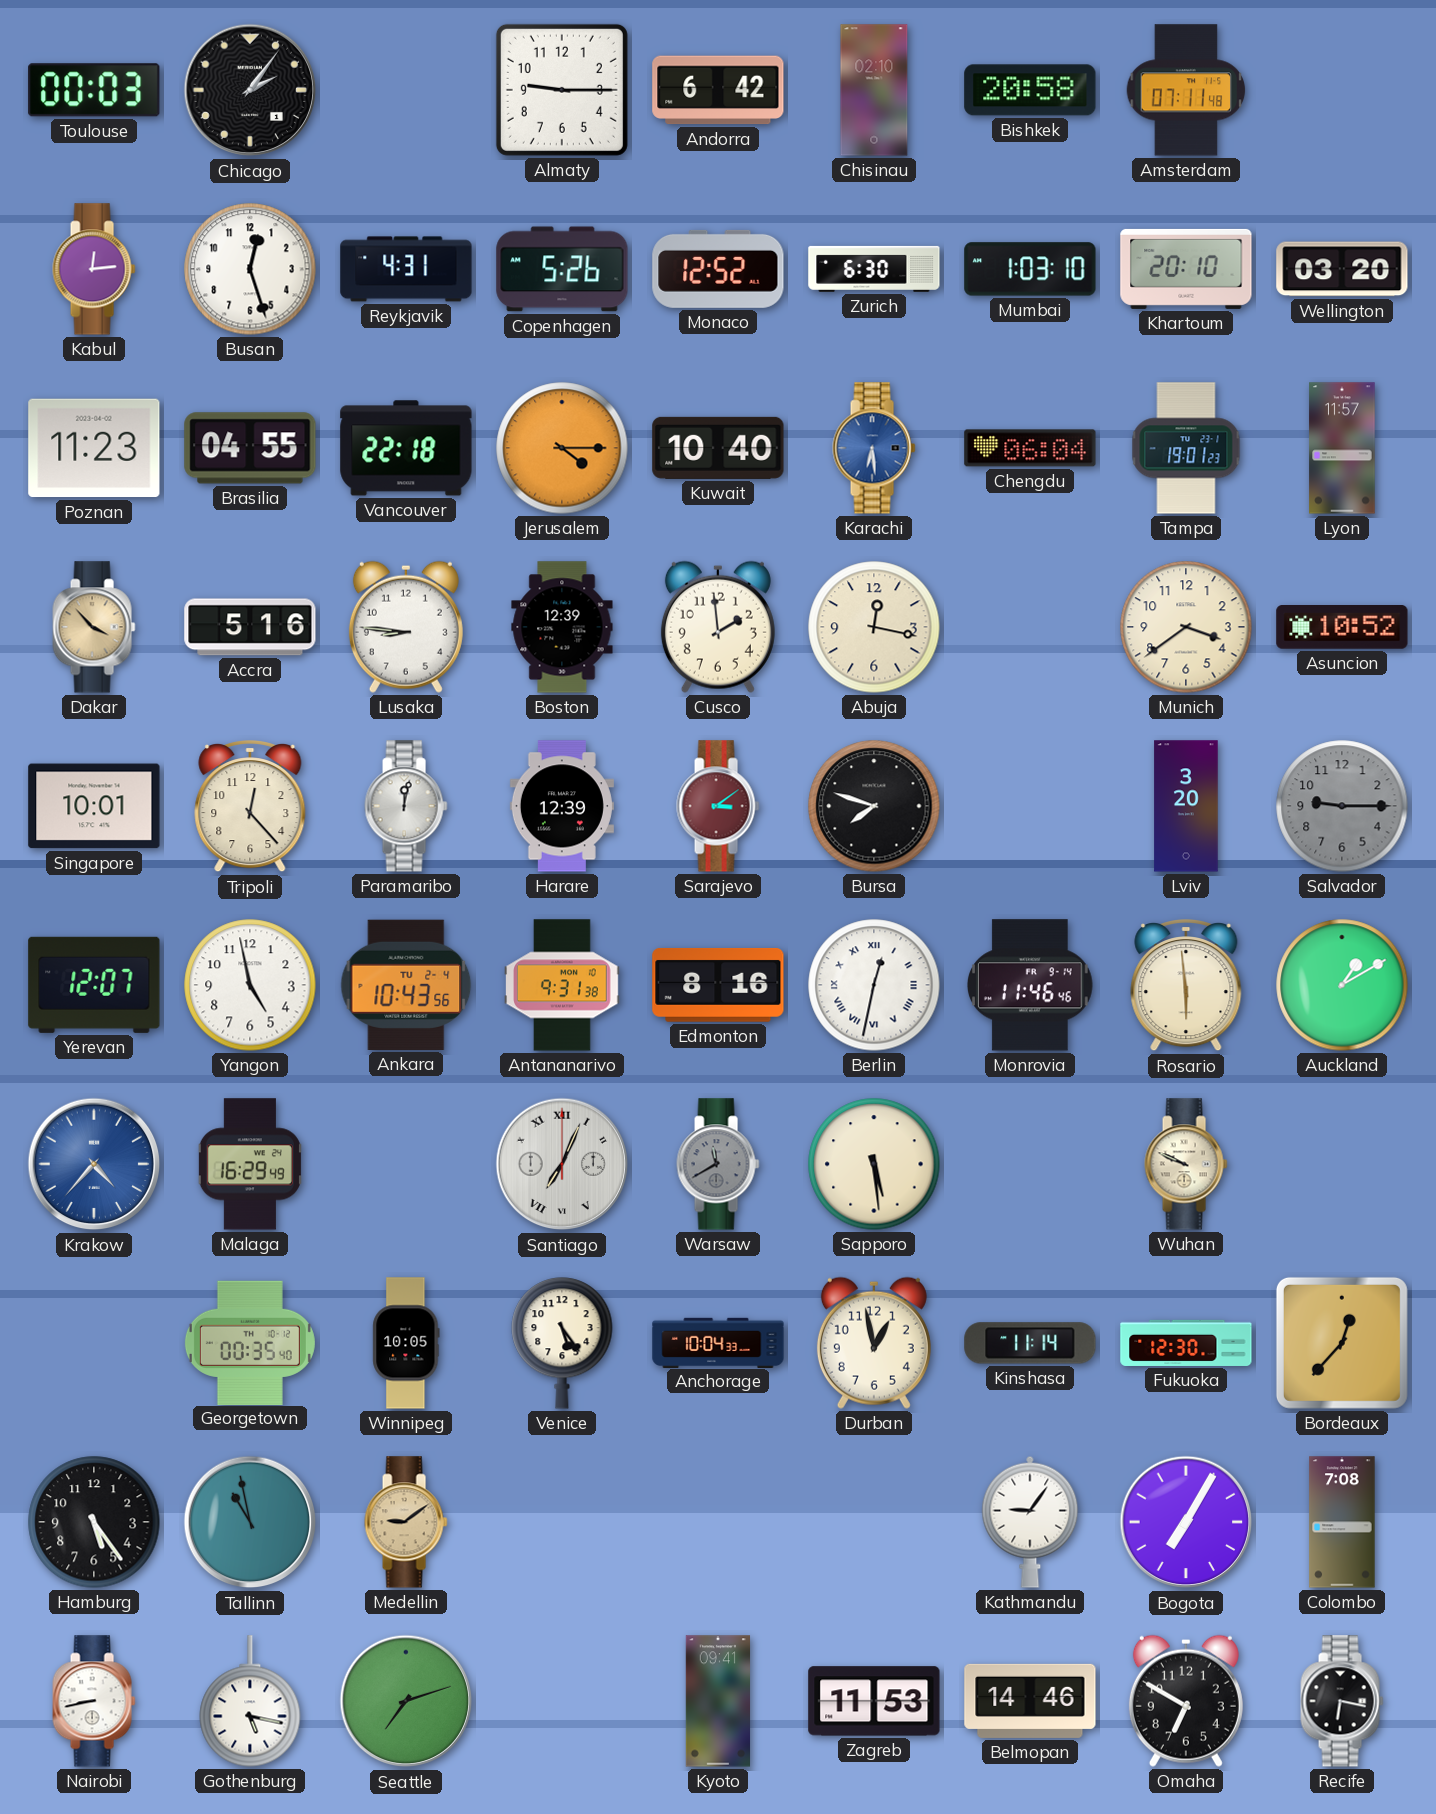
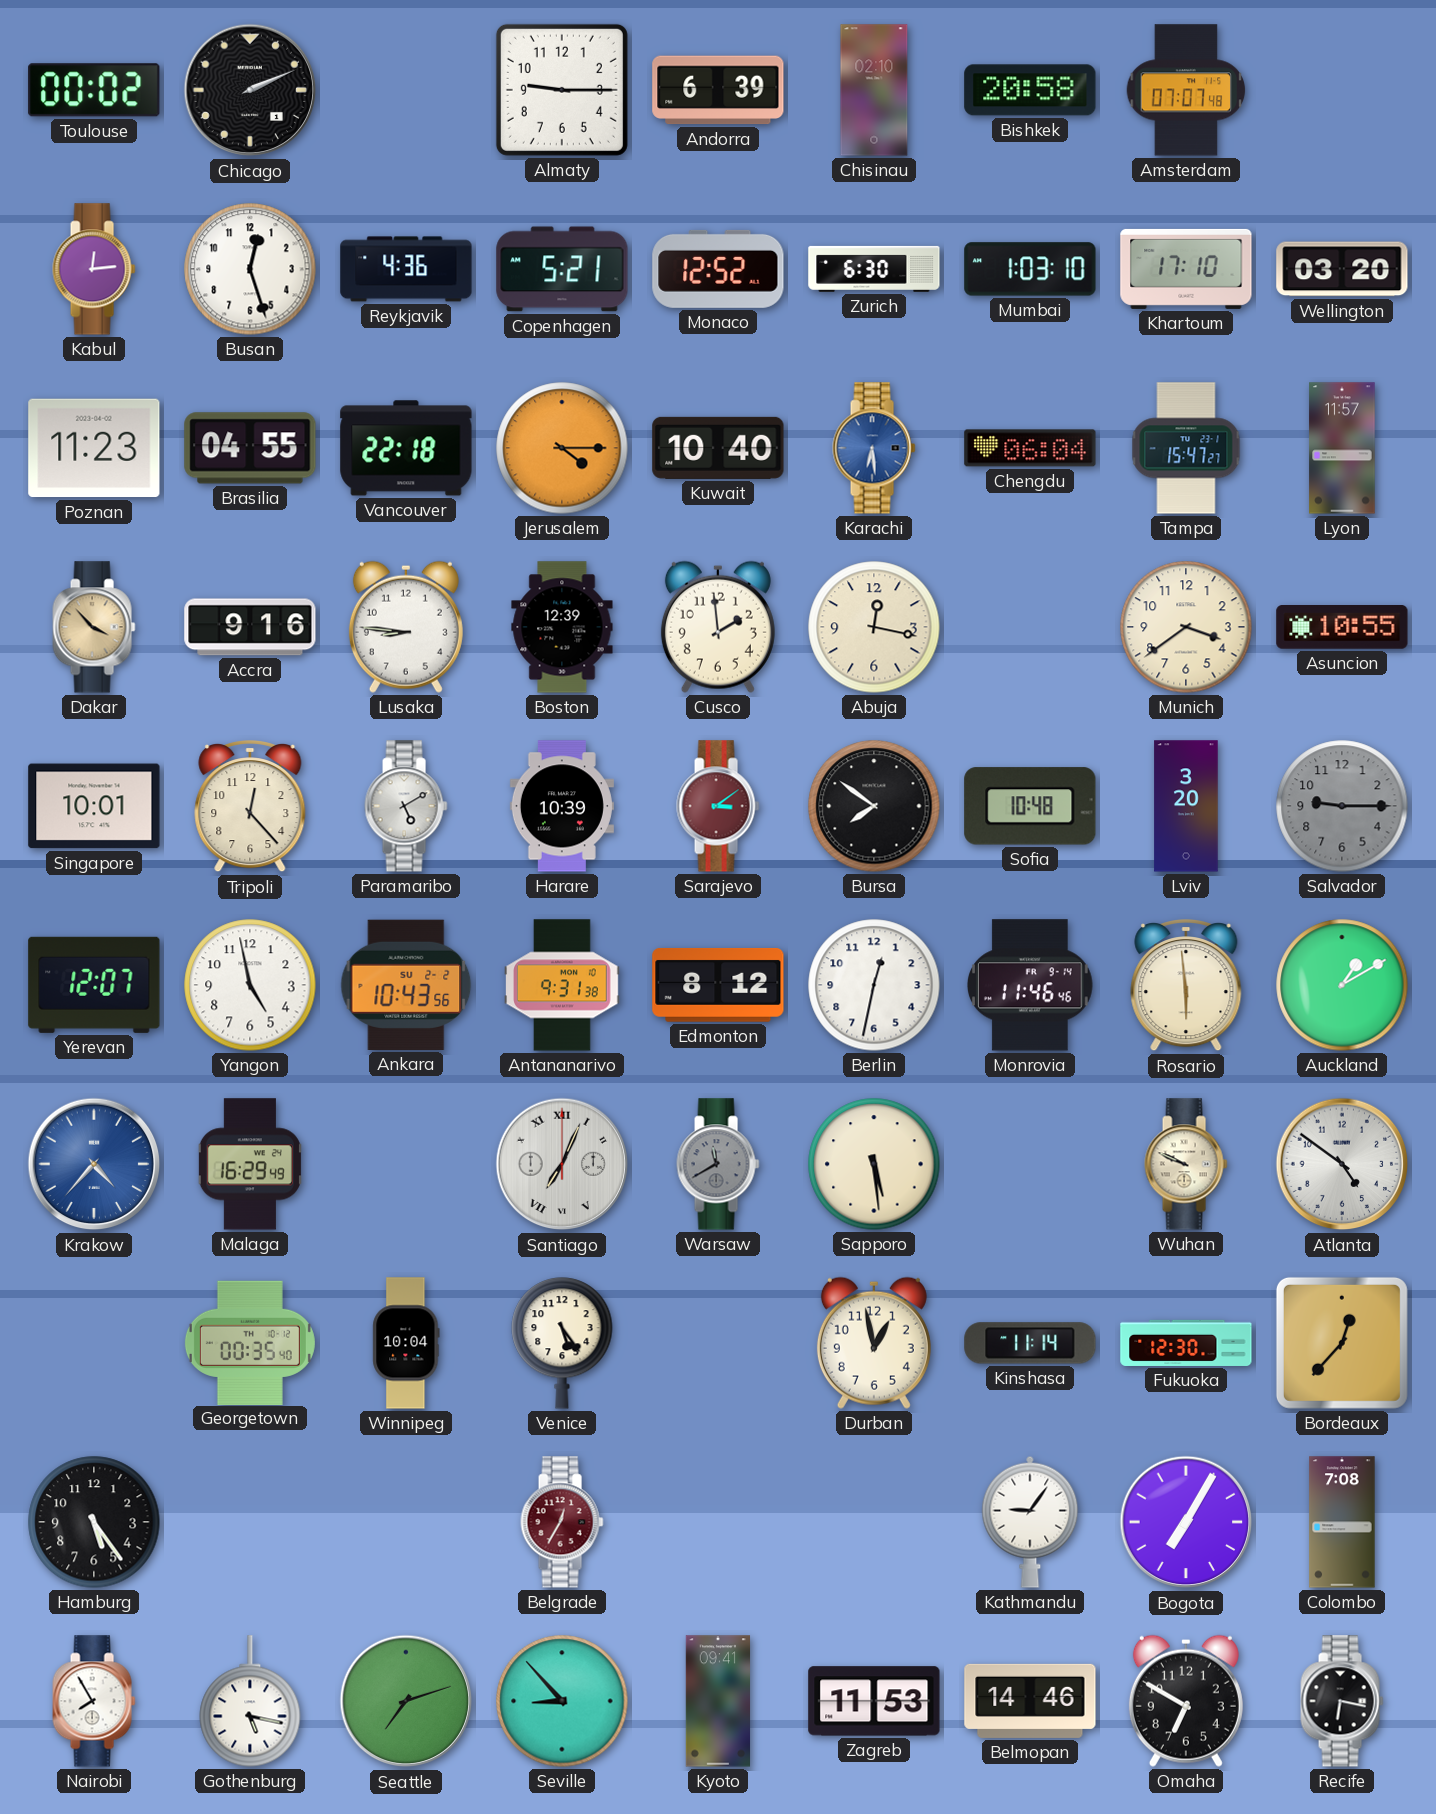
Toulouse: 00:03 -> 00:02 (94, 90)
Chicago: 2:06 -> 2:11 (250, 90)
Andorra: 6:42 -> 6:39 (718, 90)
Amsterdam: 07:11 -> 07:07 (1186, 90)
Reykjavik: 4:31 -> 4:36 (406, 269)
Copenhagen: 5:26 -> 5:21 (562, 269)
Khartoum: 20:10 -> 17:10 (1186, 269)
Tampa: 19:01 -> 15:47 (1186, 448)
Accra: 5:16 -> 9:16 (250, 627)
Asuncion: 10:52 -> 10:55 (1342, 627)
Paramaribo: 12:02 -> 5:10 (406, 806)
Harare: 12:39 -> 10:39 (562, 806)
Bursa: 7:48 -> 7:51 (874, 806)
Sofia: none -> 10:48 (1030, 806)
Ankara date: TU 2-4 -> SU 2-2 (406, 985)
Edmonton: 8:16 -> 8:12 (718, 985)
Berlin numerals: Roman -> Arabic (874, 985)
Atlanta: none -> 4:51 (1342, 1164)
Winnipeg: 10:05 -> 10:04 (406, 1343)
Anchorage: 10:04 -> none (718, 1342)
Tallinn: 10:58 -> none (250, 1522)
Medellin: 9:09 -> none (406, 1522)
Belgrade: none -> 12:35 (562, 1522)
Nairobi: 8:43 -> 7:55 (94, 1701)
Seville: none -> 8:53 (562, 1701)
